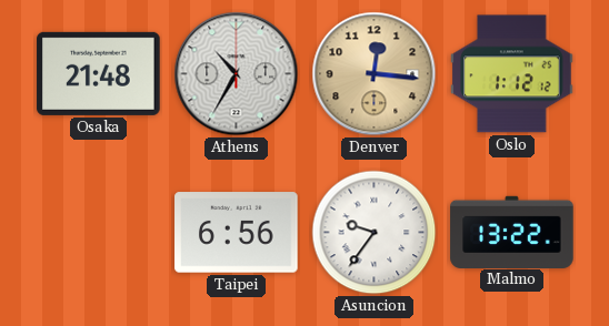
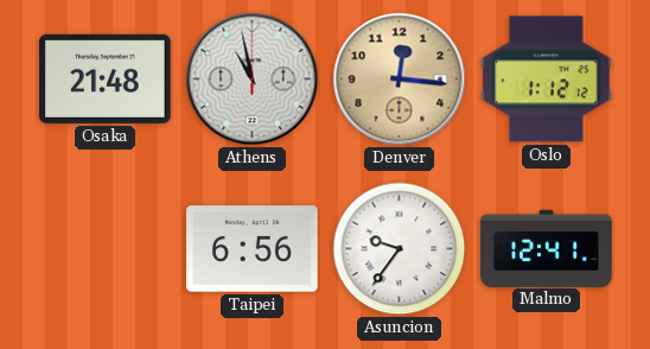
Athens: 10:35 -> 10:58 (253, 80)
Malmo: 13:22 -> 12:41 (547, 248)
